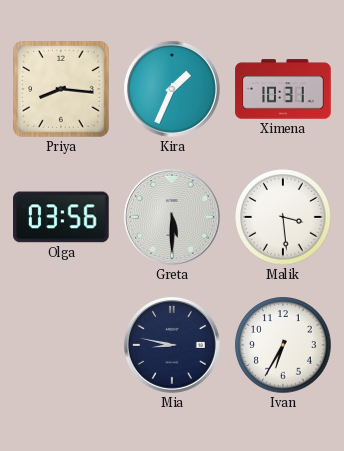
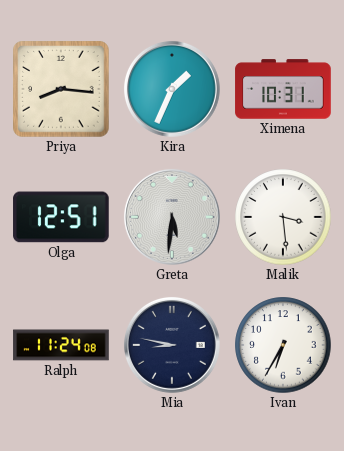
Olga: 03:56 -> 12:51 (61, 217)
Greta: 5:30 -> 5:31 (172, 217)
Ralph: none -> 11:24 (61, 345)
